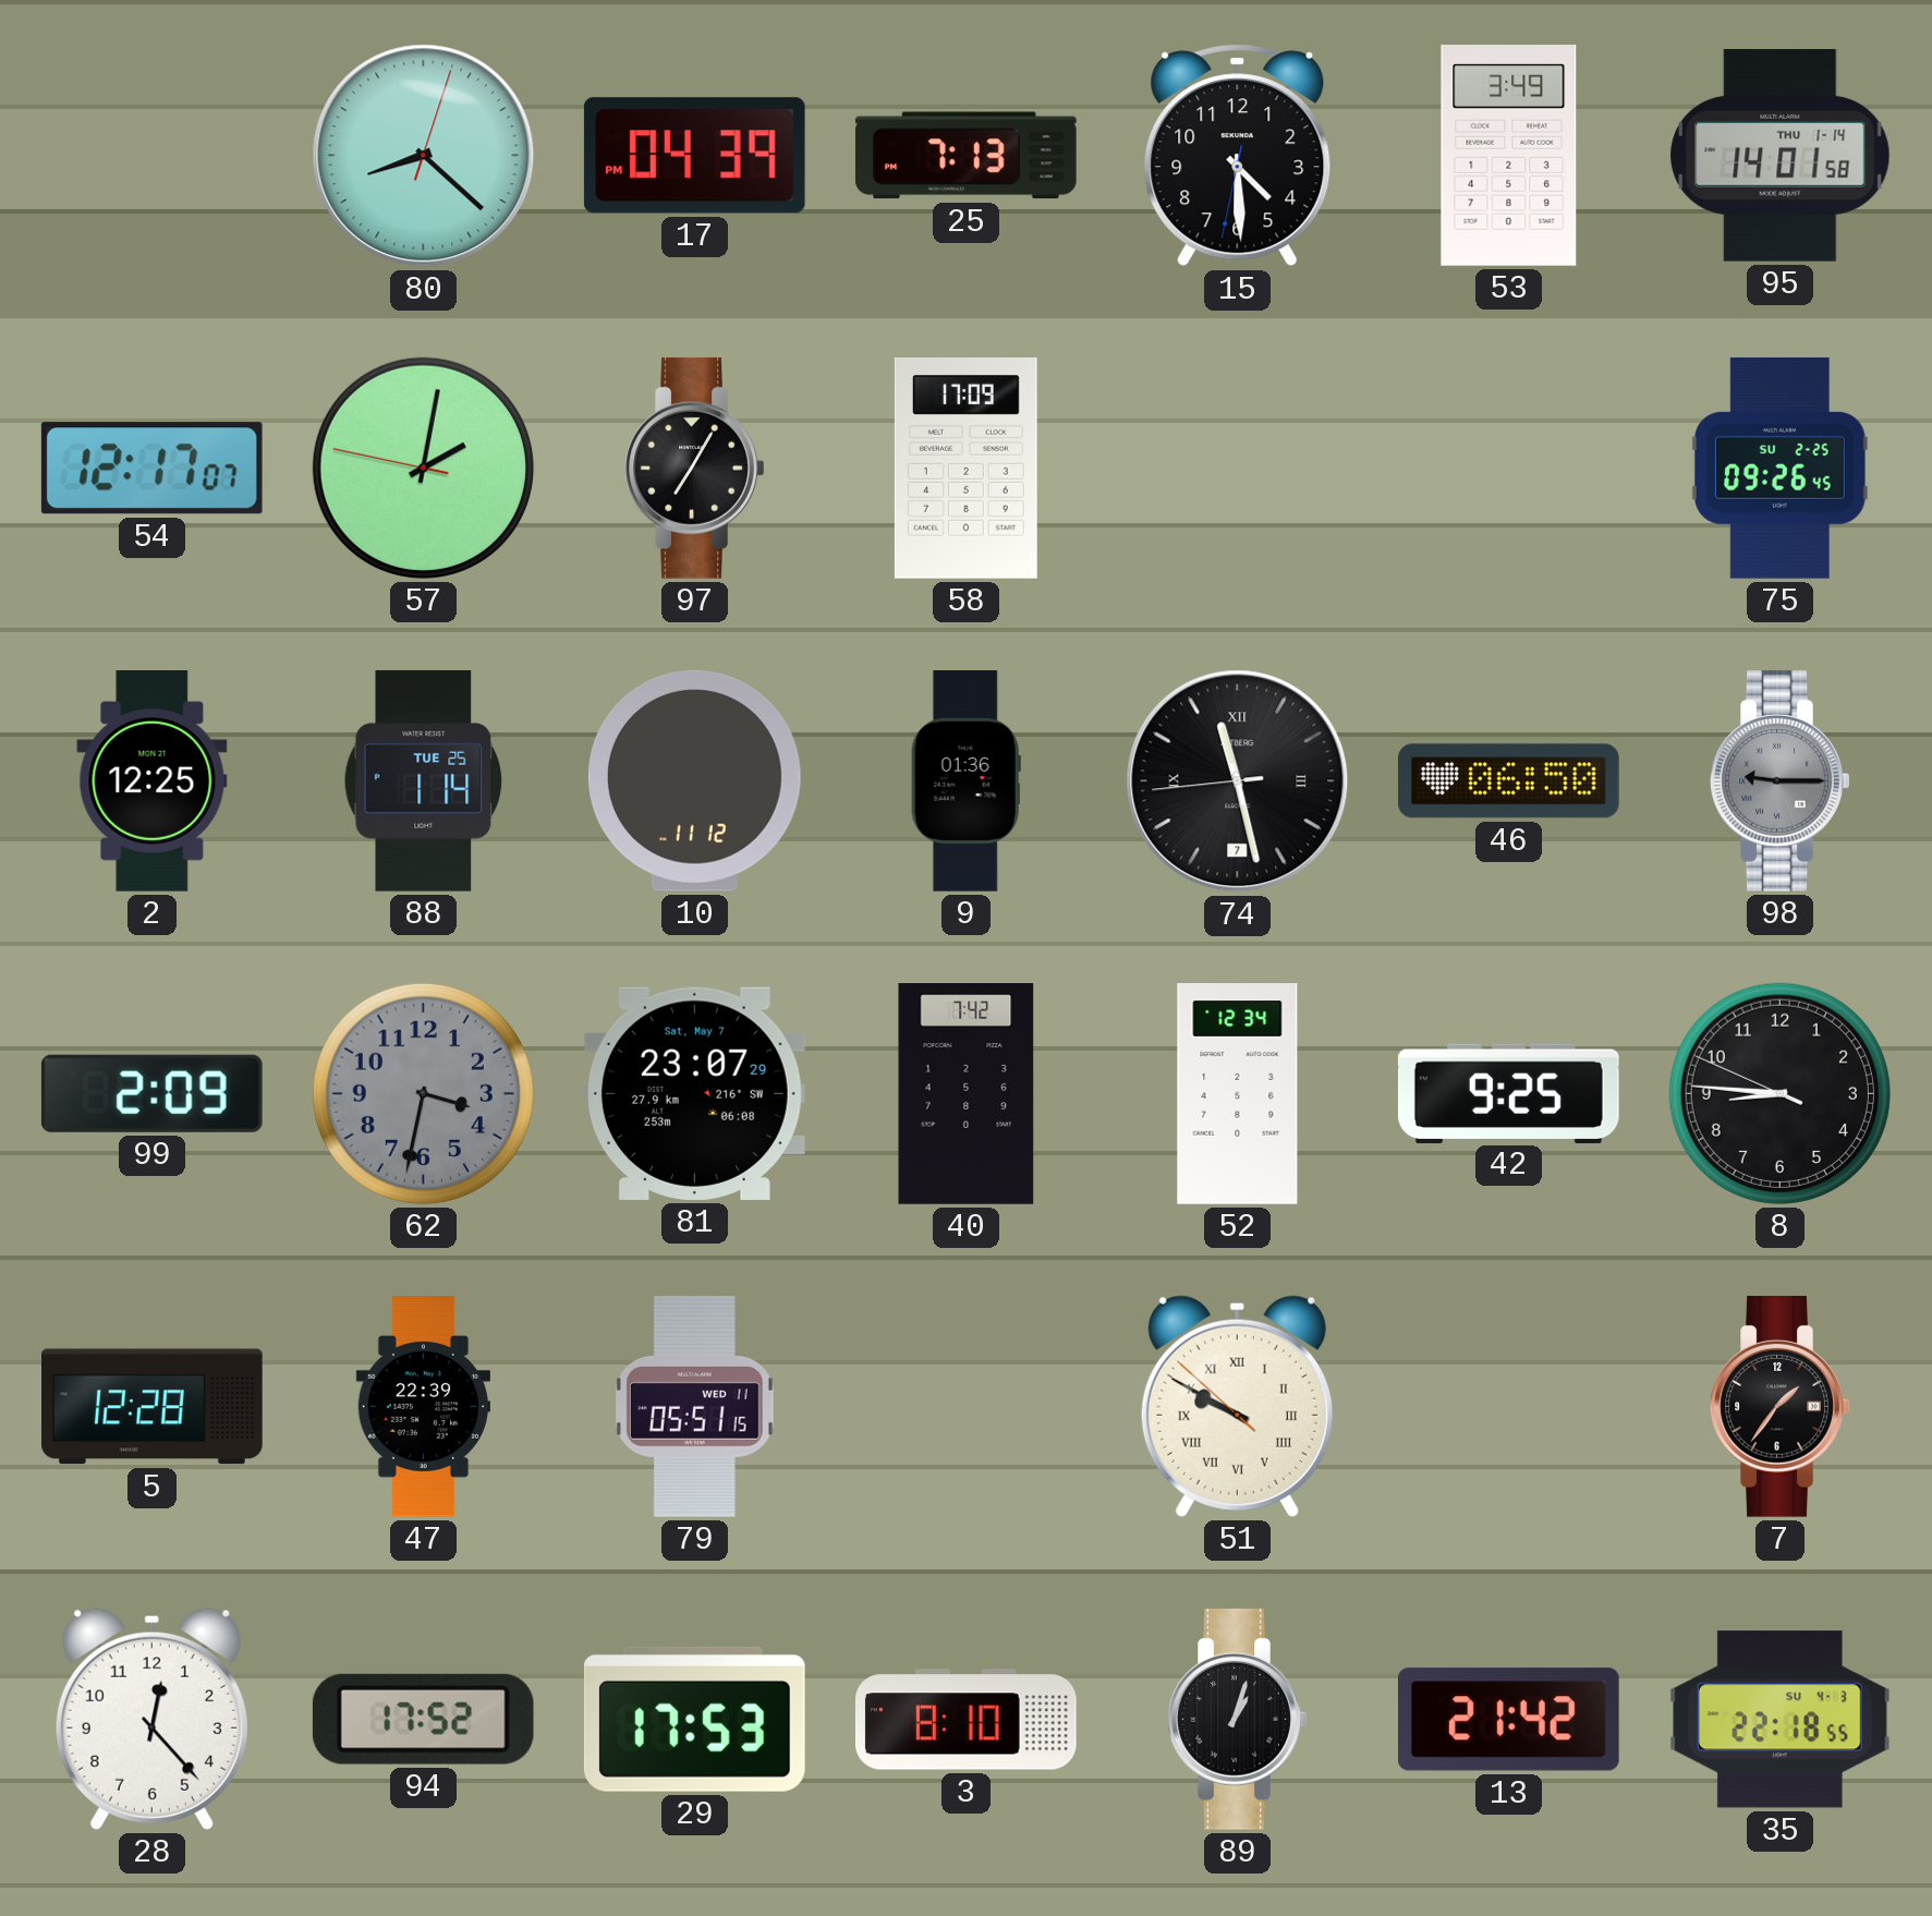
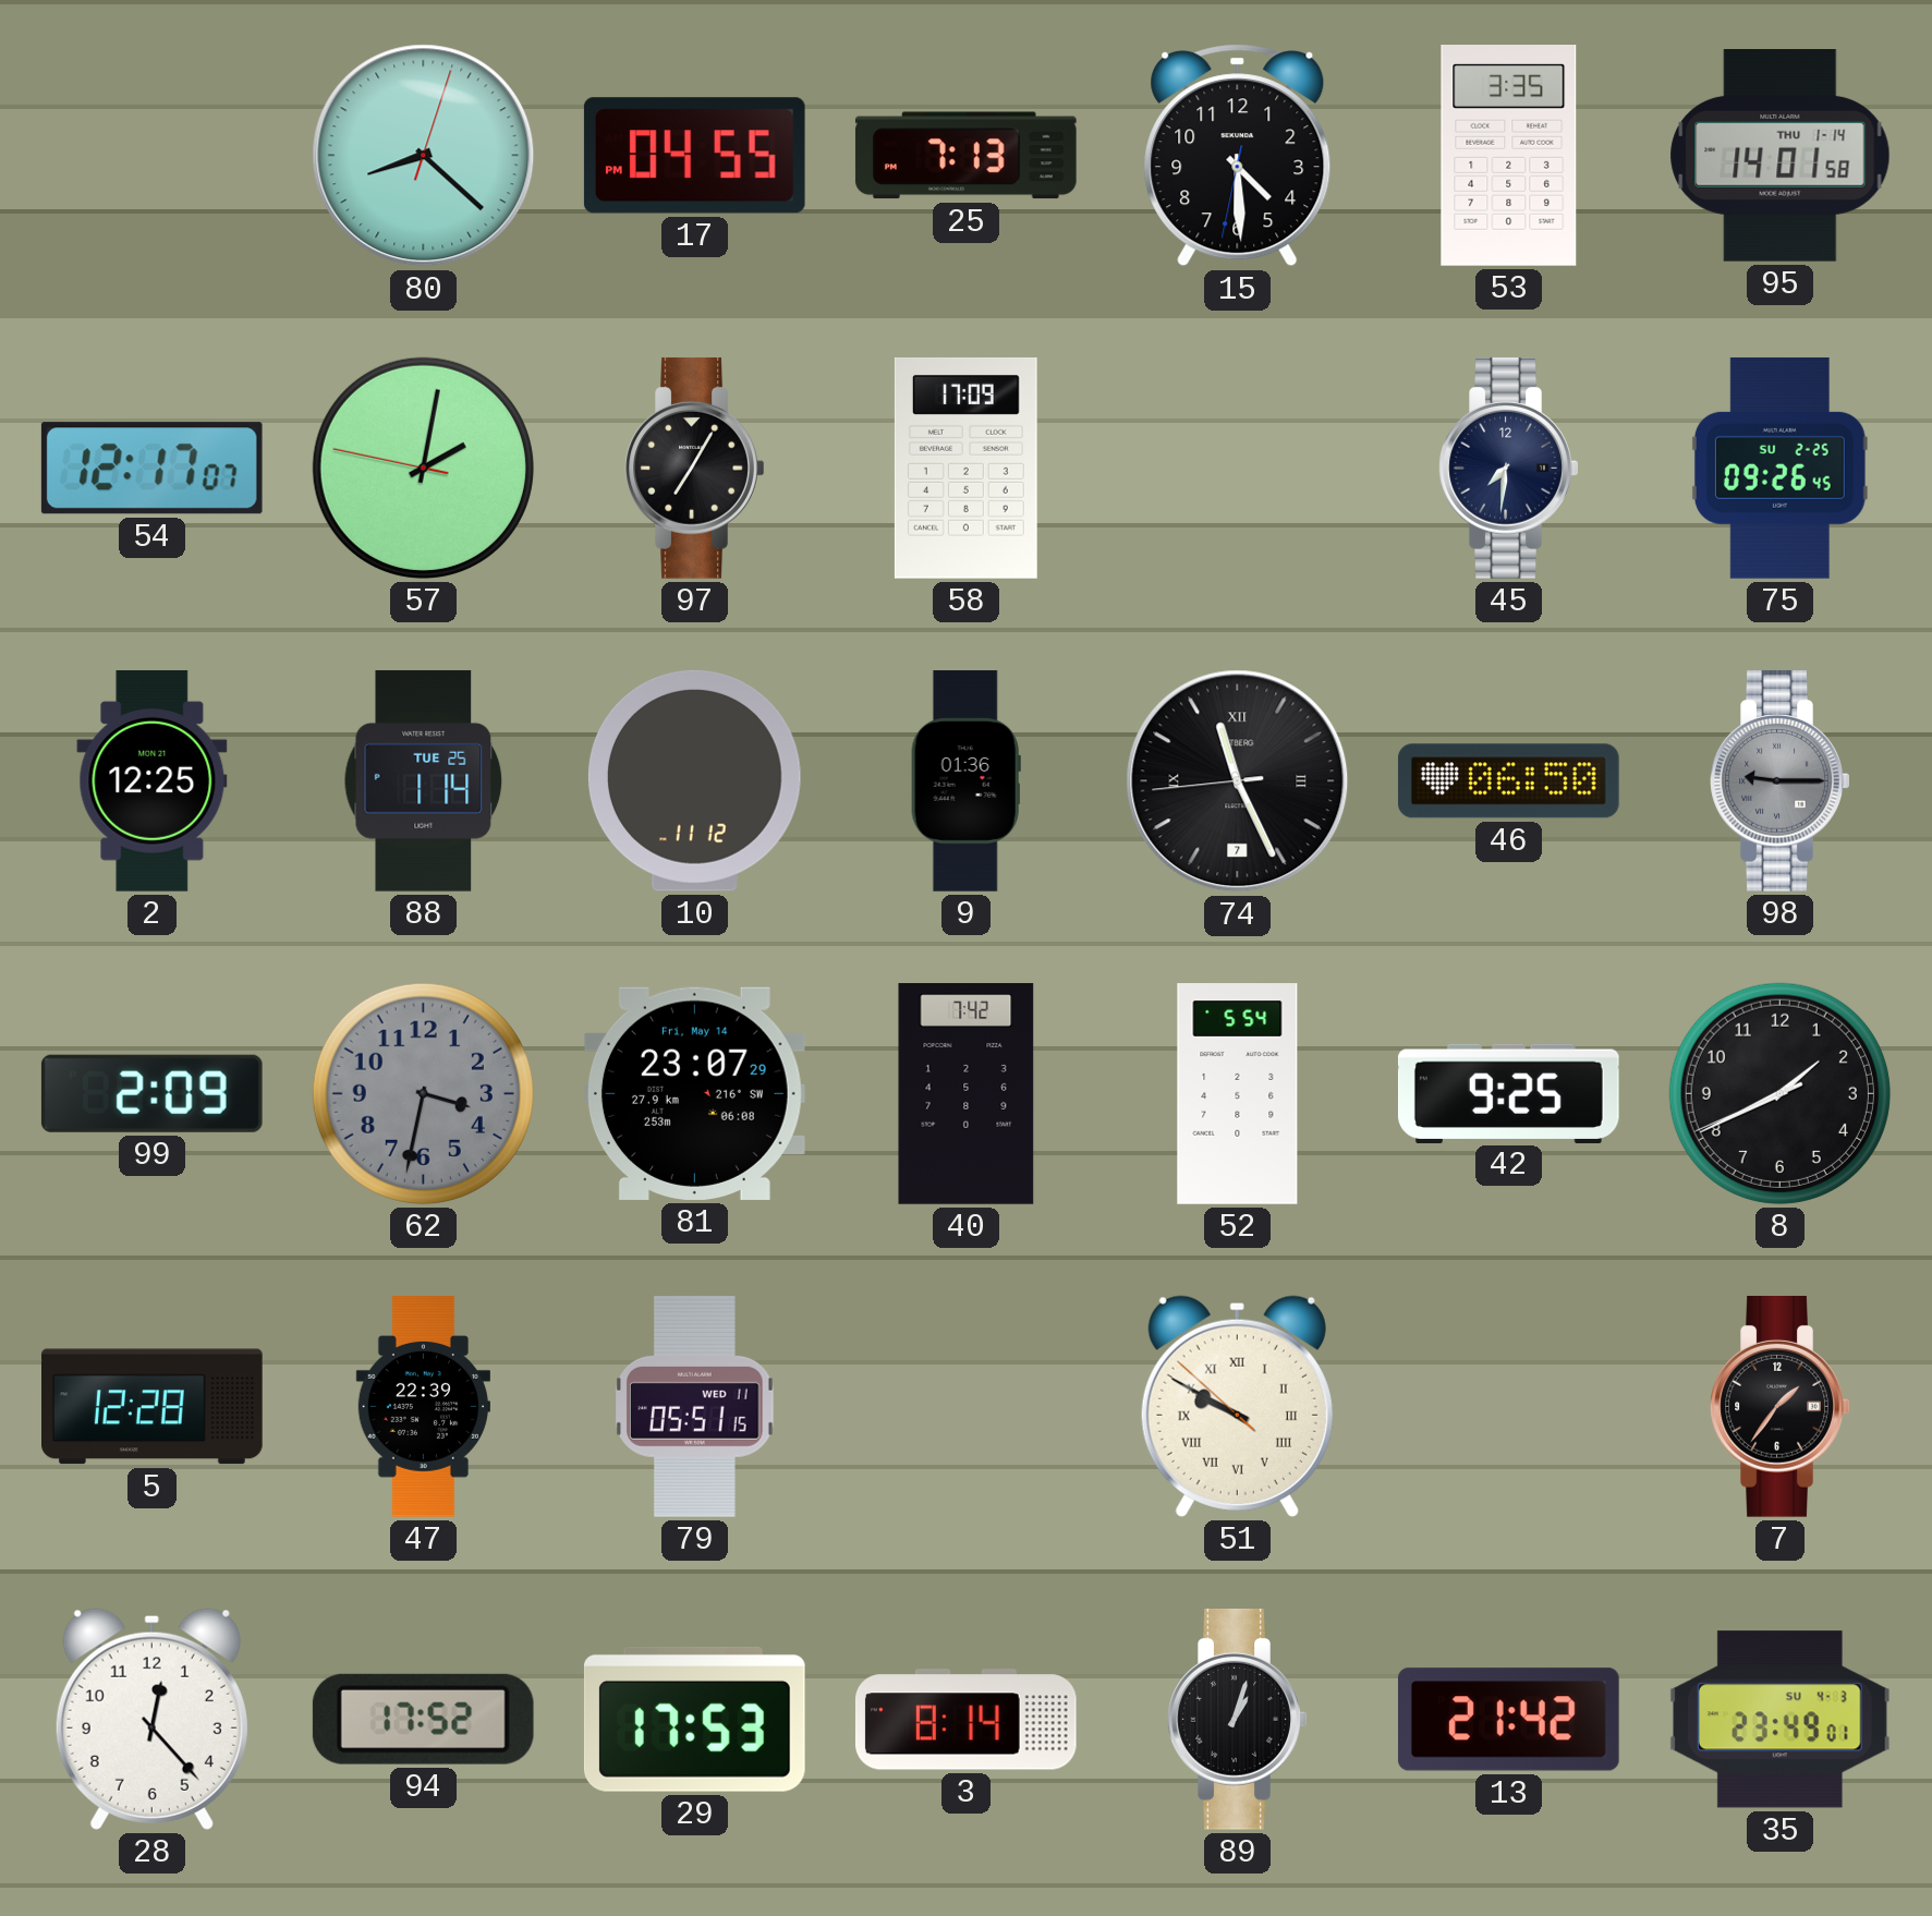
17: 04:39 -> 04:55 (694, 156)
53: 3:49 -> 3:35 (1509, 156)
45: none -> 7:31 (1509, 468)
74: 11:27 -> 11:25 (1238, 781)
81 date: Sat, May 7 -> Fri, May 14 (694, 1093)
52: 12:34 -> 5:54 (1238, 1094)
8: 8:45 -> 1:40 (1779, 1093)
3: 8:10 -> 8:14 (965, 1720)
35: 22:18 -> 23:49 (1779, 1720)
